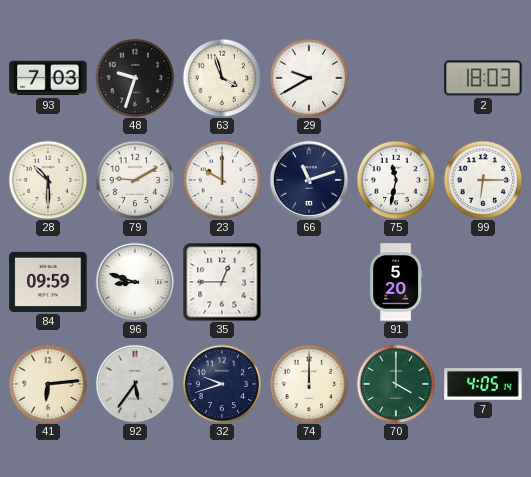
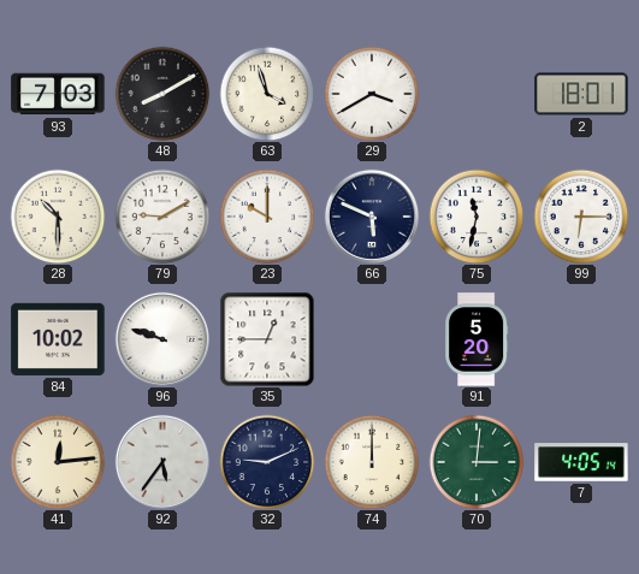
48: 9:33 -> 8:10 (162, 94)
29: 9:40 -> 3:40 (372, 94)
2: 18:03 -> 18:01 (581, 94)
66: 11:12 -> 5:49 (372, 217)
84: 09:59 -> 10:02 (58, 339)
96: 8:48 -> 9:48 (162, 339)
41: 6:14 -> 12:14 (58, 462)
32: 9:42 -> 9:11 (267, 462)
70: 4:00 -> 3:01 (477, 462)
